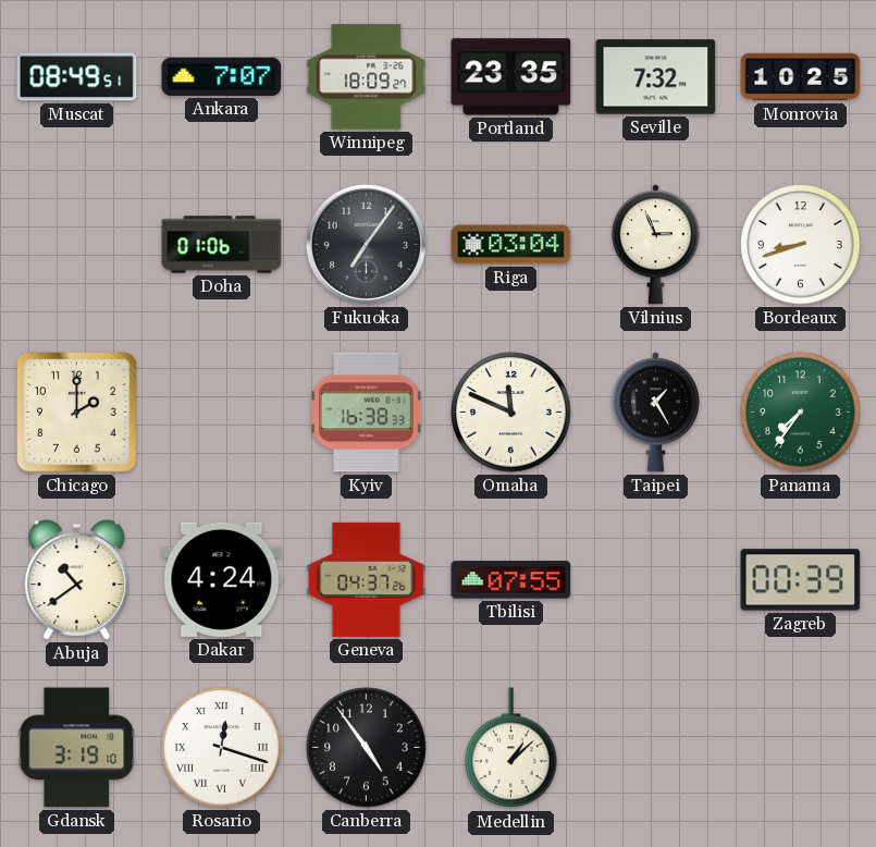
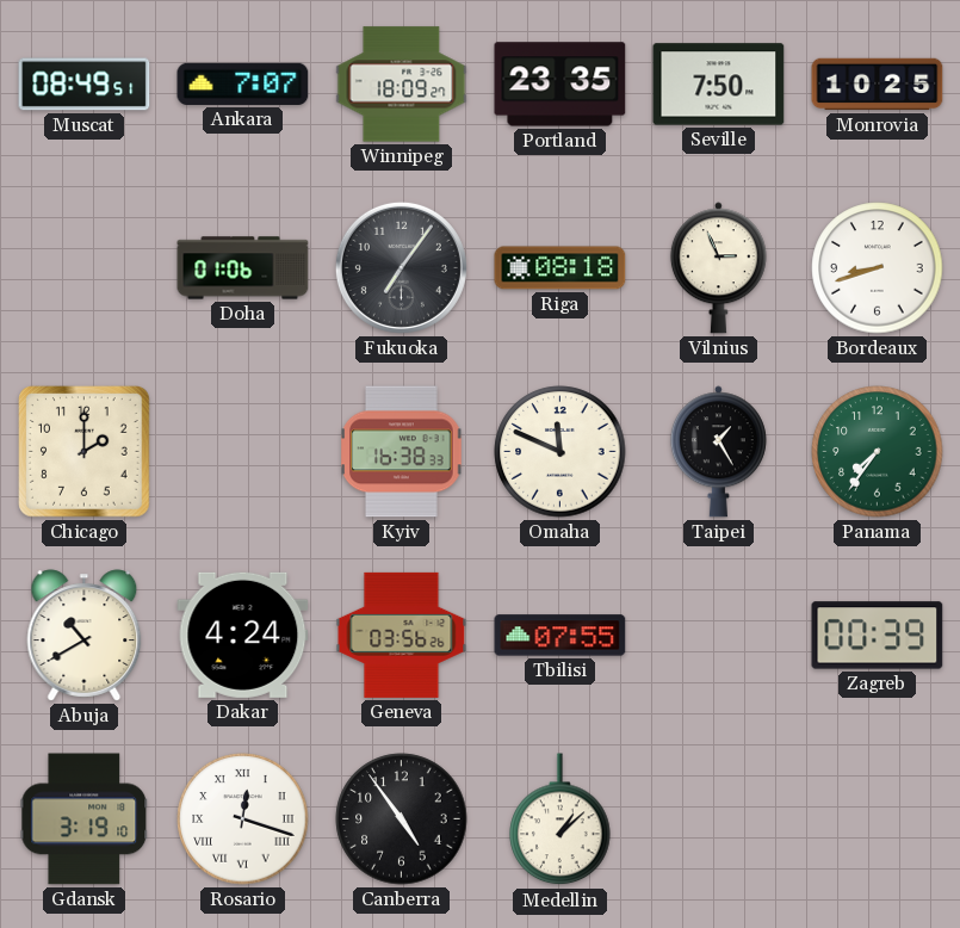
Seville: 7:32 -> 7:50 (719, 85)
Riga: 03:04 -> 08:18 (560, 268)
Abuja: 10:39 -> 10:40 (85, 636)
Geneva: 04:37 -> 03:56 (402, 635)
